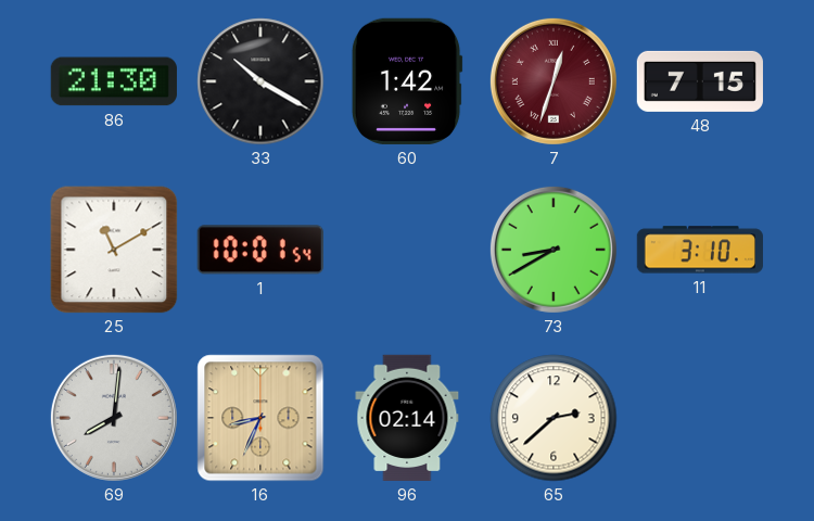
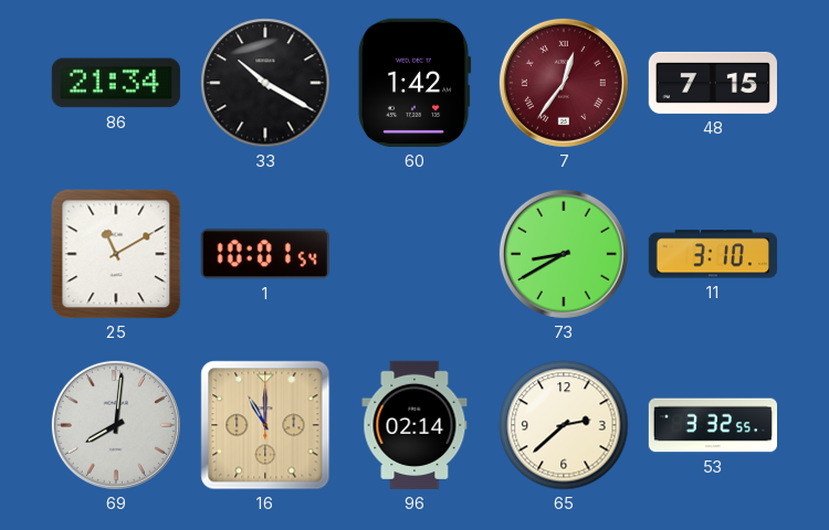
86: 21:30 -> 21:34 (116, 83)
7: 12:33 -> 12:36 (564, 83)
16: 8:34 -> 11:00 (265, 425)
53: none -> 3:32 (712, 425)
